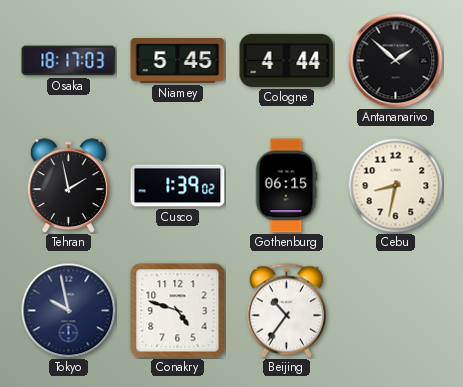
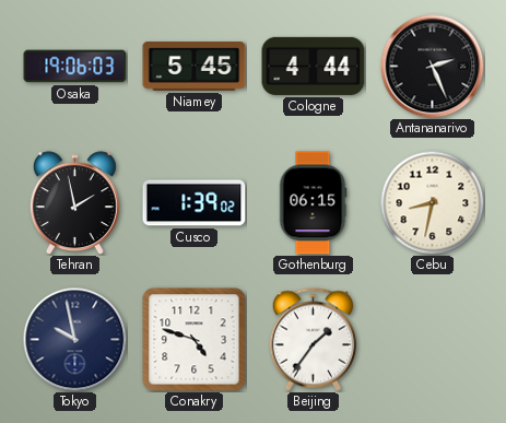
Osaka: 18:17 -> 19:06 (75, 67)
Antananarivo: 1:52 -> 2:26 (432, 66)
Beijing: 10:36 -> 1:36 (314, 340)
